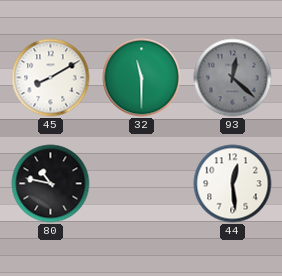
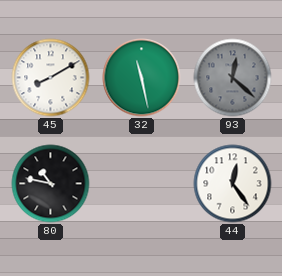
32: 11:30 -> 11:28 (142, 78)
44: 12:29 -> 12:24 (233, 184)
